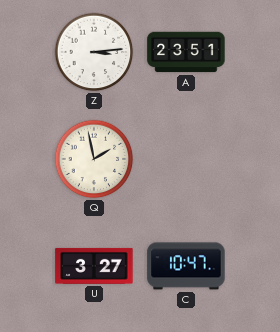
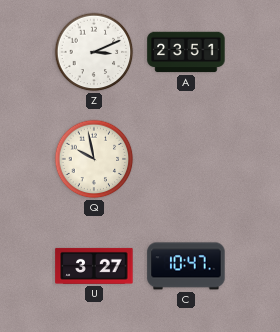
Z: 3:14 -> 3:11 (94, 52)
Q: 1:58 -> 9:58 (94, 159)
